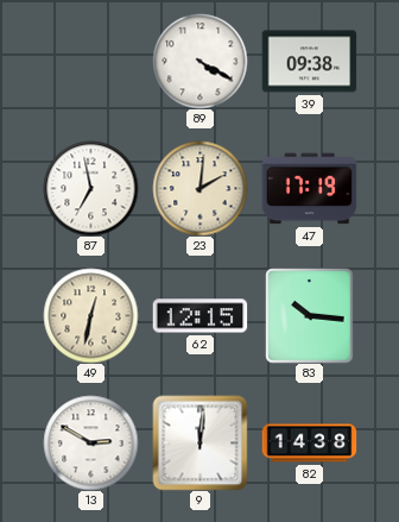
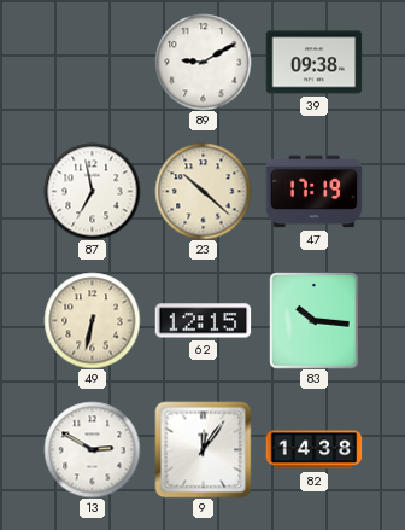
89: 4:20 -> 9:10 (202, 62)
23: 2:01 -> 10:22 (202, 191)
49: 12:32 -> 6:32 (92, 320)
9: 12:01 -> 12:06 (202, 449)
